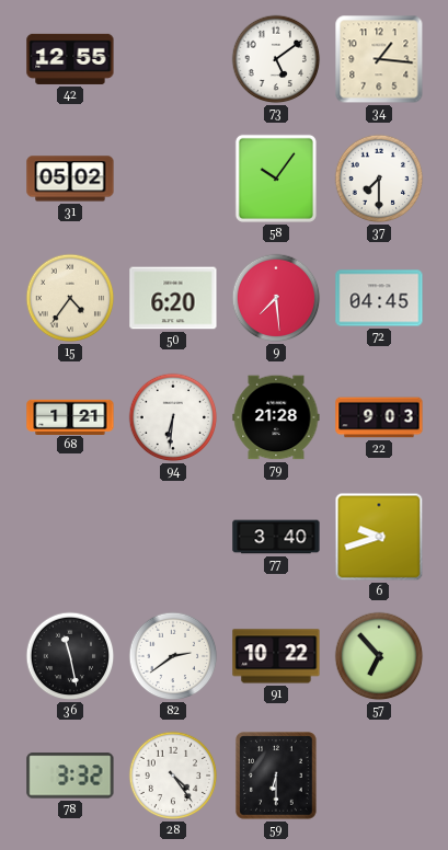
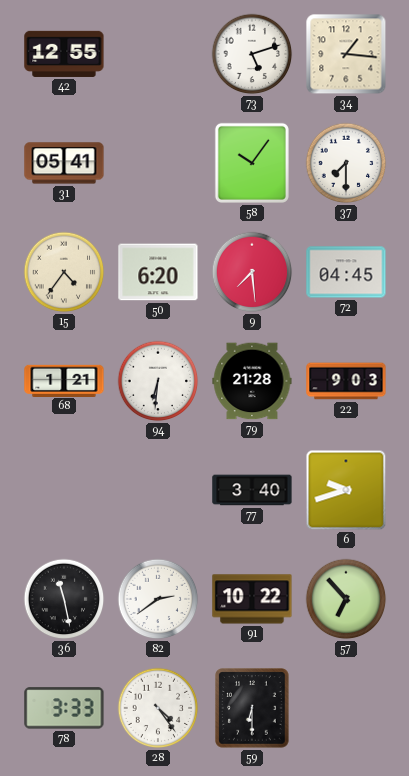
73: 5:09 -> 5:12 (252, 54)
31: 05:02 -> 05:41 (64, 163)
78: 3:32 -> 3:33 (64, 708)
